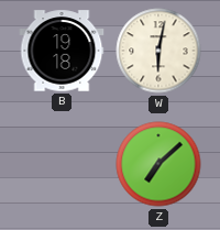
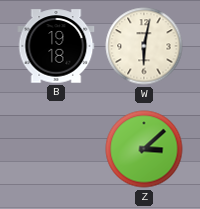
Z: 7:08 -> 3:08 (144, 149)
